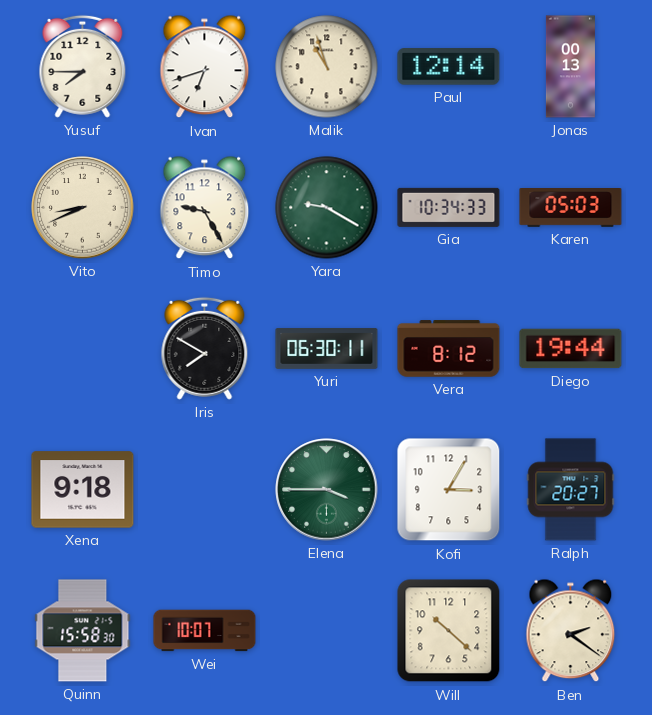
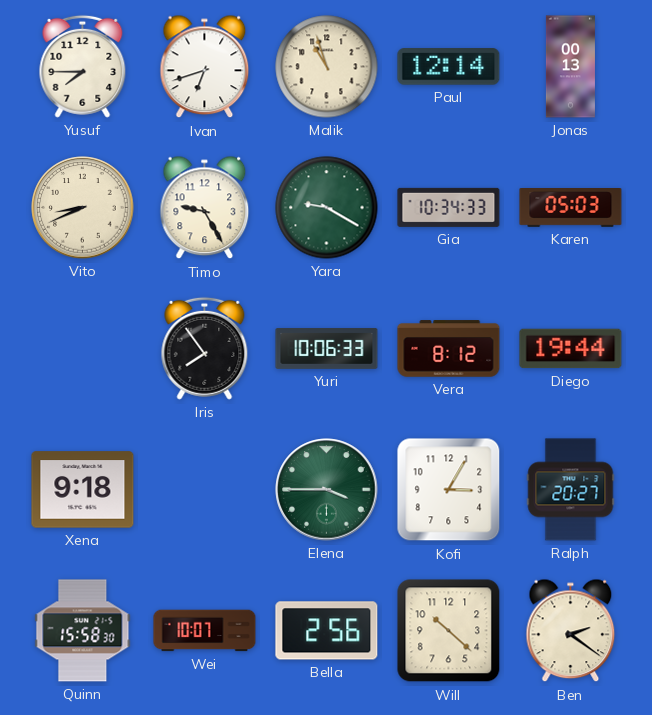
Iris: 7:50 -> 7:54 (205, 348)
Yuri: 06:30 -> 10:06 (327, 349)
Bella: none -> 2:56 (327, 631)
